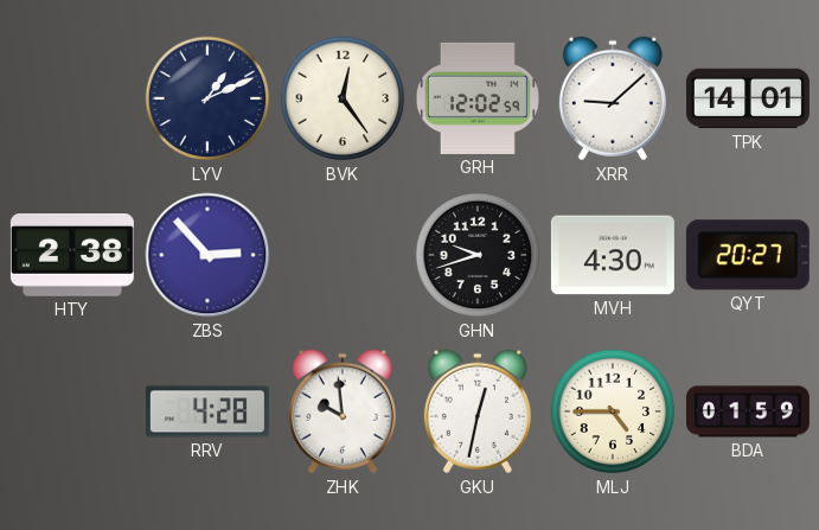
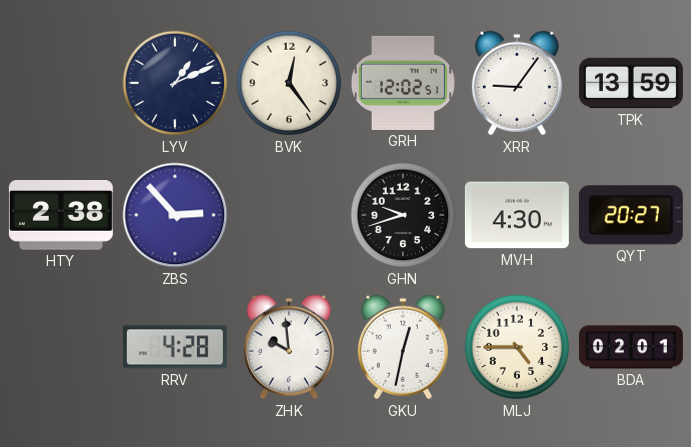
GRH: 12:02:59 -> 12:02:51 (403, 83)
XRR: 9:08 -> 9:06 (517, 83)
TPK: 14:01 -> 13:59 (631, 83)
BDA: 01:59 -> 02:01 (631, 347)
